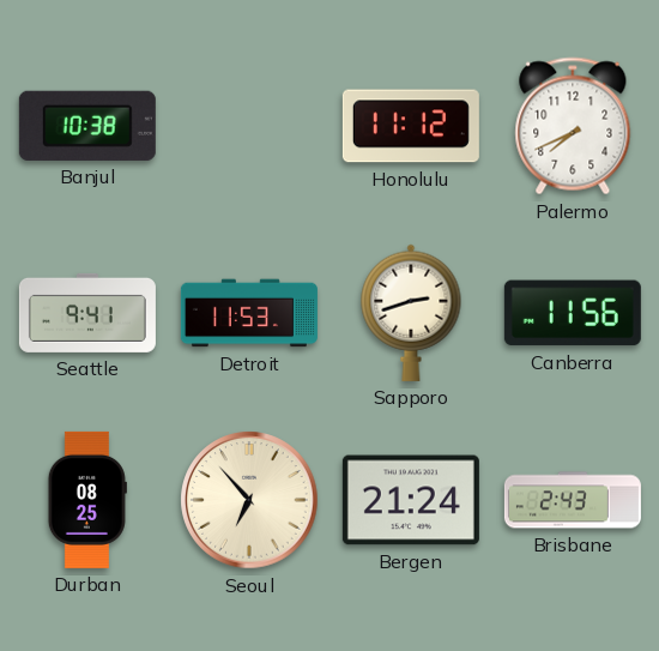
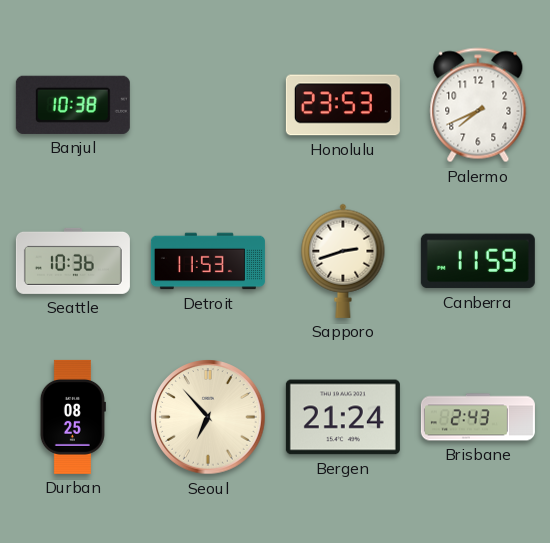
Honolulu: 11:12 -> 23:53 (343, 105)
Seattle: 9:41 -> 10:36 (73, 261)
Canberra: 11:56 -> 11:59 (478, 261)
